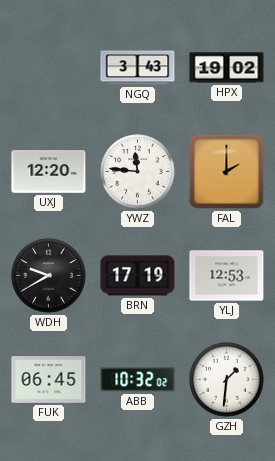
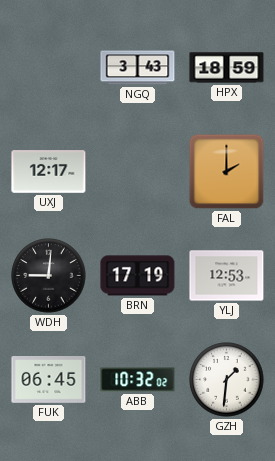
HPX: 19:02 -> 18:59 (227, 68)
UXJ: 12:20 -> 12:17 (49, 172)
YWZ: 11:46 -> none (138, 172)
WDH: 9:40 -> 9:01 (49, 276)
